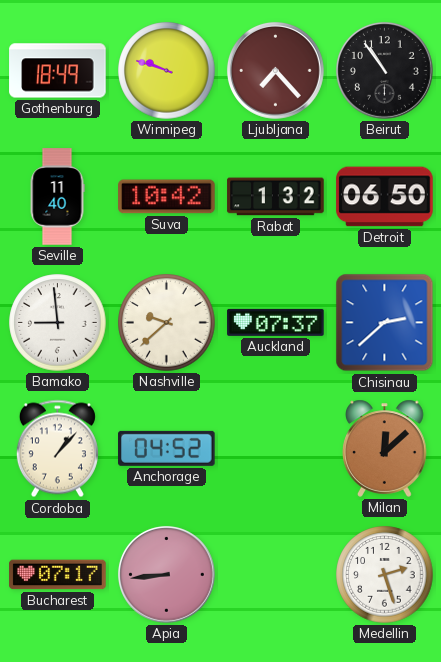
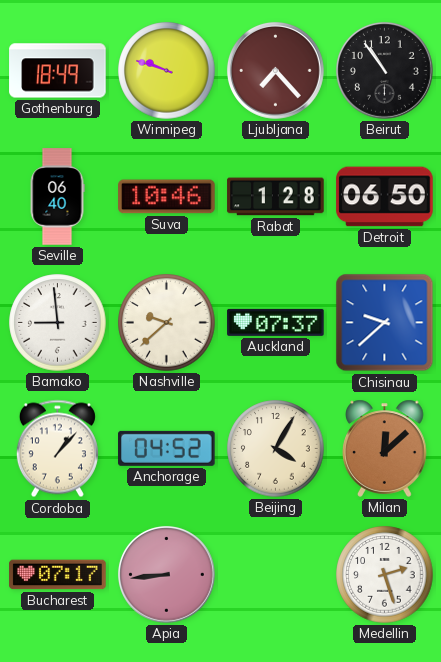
Seville: 11:40 -> 06:40 (57, 197)
Suva: 10:42 -> 10:46 (167, 197)
Rabat: 1:32 -> 1:28 (276, 197)
Chisinau: 2:38 -> 9:38 (385, 323)
Beijing: none -> 4:05 (276, 449)
